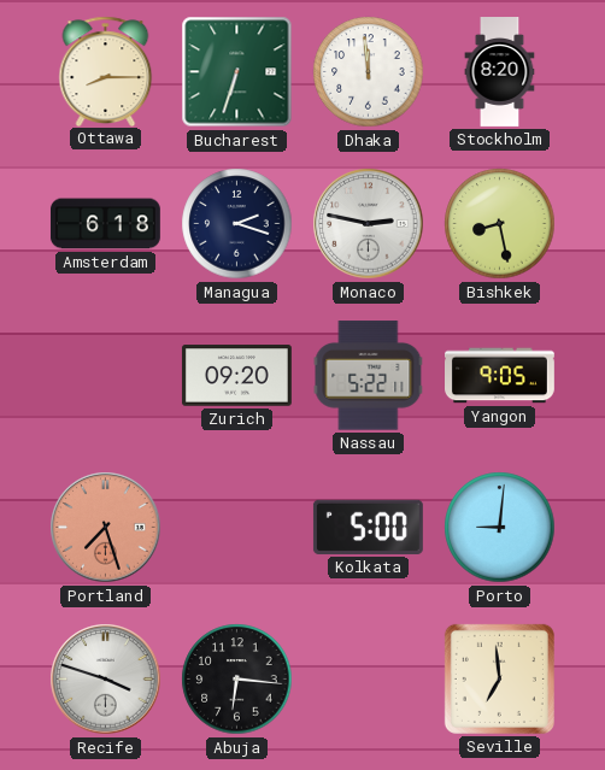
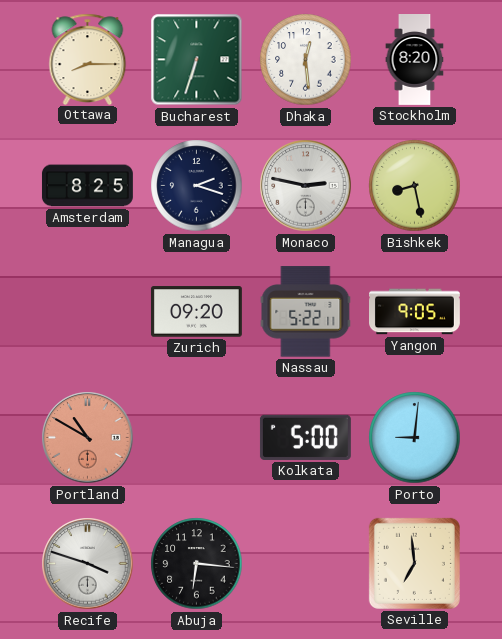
Dhaka: 11:59 -> 12:29 (306, 60)
Amsterdam: 6:18 -> 8:25 (87, 186)
Portland: 7:27 -> 10:50 (88, 438)
